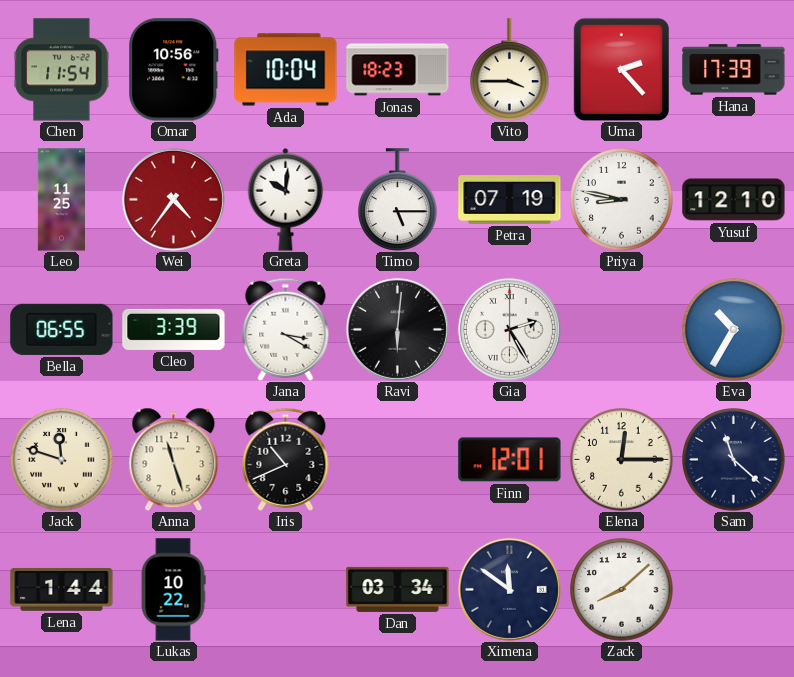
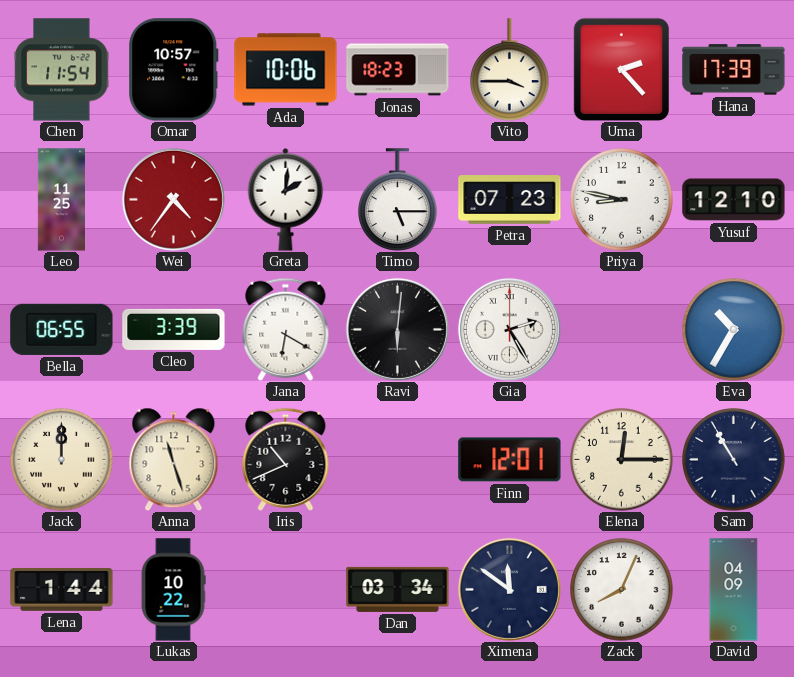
Omar: 10:56 -> 10:57 (174, 70)
Ada: 10:04 -> 10:06 (286, 70)
Greta: 10:01 -> 2:01 (286, 200)
Petra: 07:19 -> 07:23 (510, 200)
Jana: 3:20 -> 6:20 (286, 329)
Jack: 11:48 -> 12:00 (62, 460)
Sam: 11:22 -> 10:55 (734, 460)
Zack: 8:08 -> 8:04 (622, 590)
David: none -> 04:09 (734, 590)
